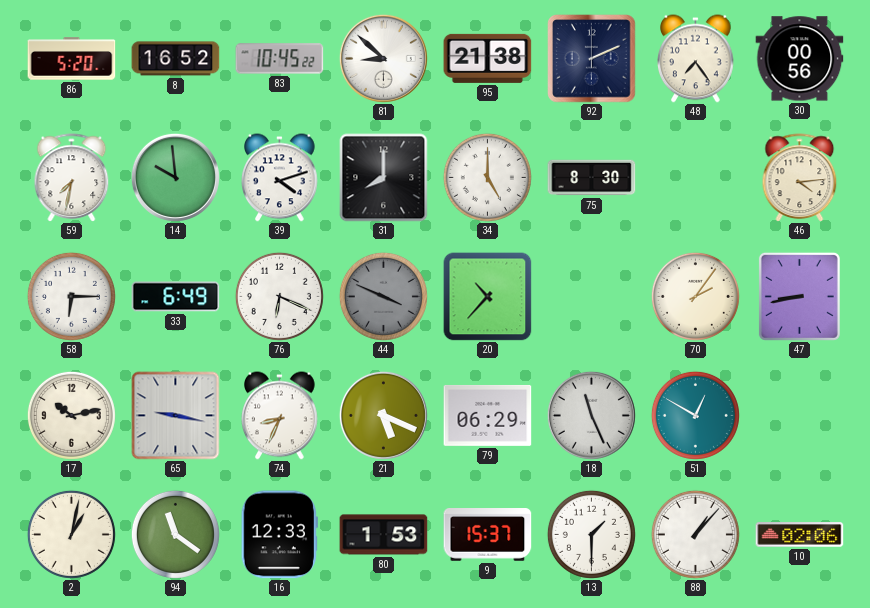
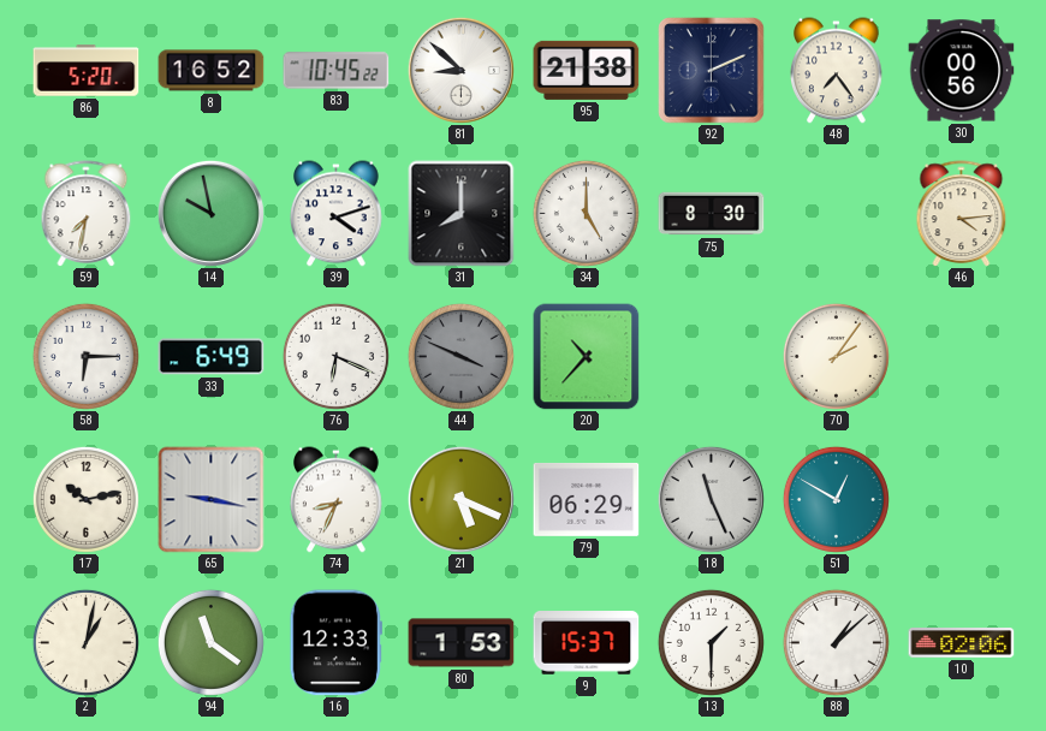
14: 9:59 -> 9:58 (210, 213)
47: 8:43 -> none (799, 296)
88: 1:07 -> 1:08 (836, 642)
